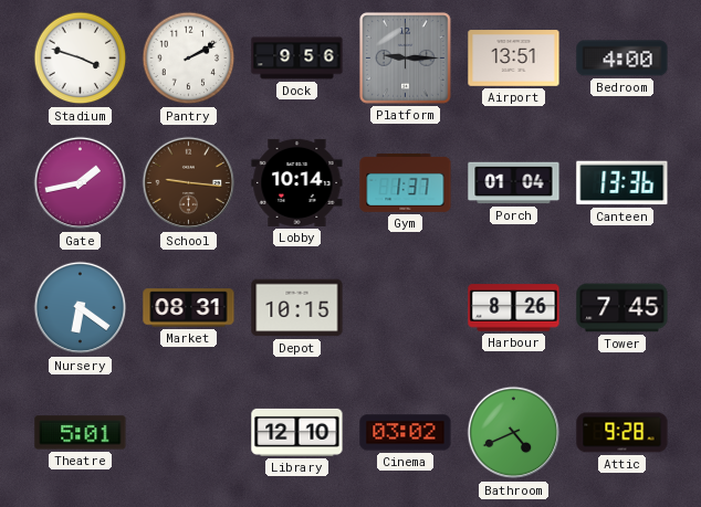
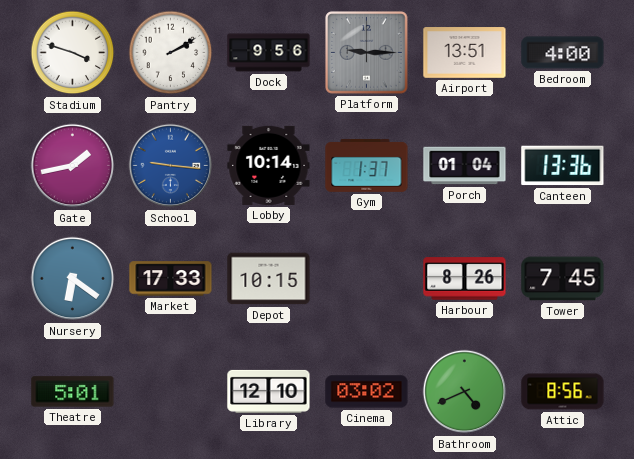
School dial: brown -> blue (171, 166)
Market: 08:31 -> 17:33 (171, 279)
Attic: 9:28 -> 8:56 (563, 392)
